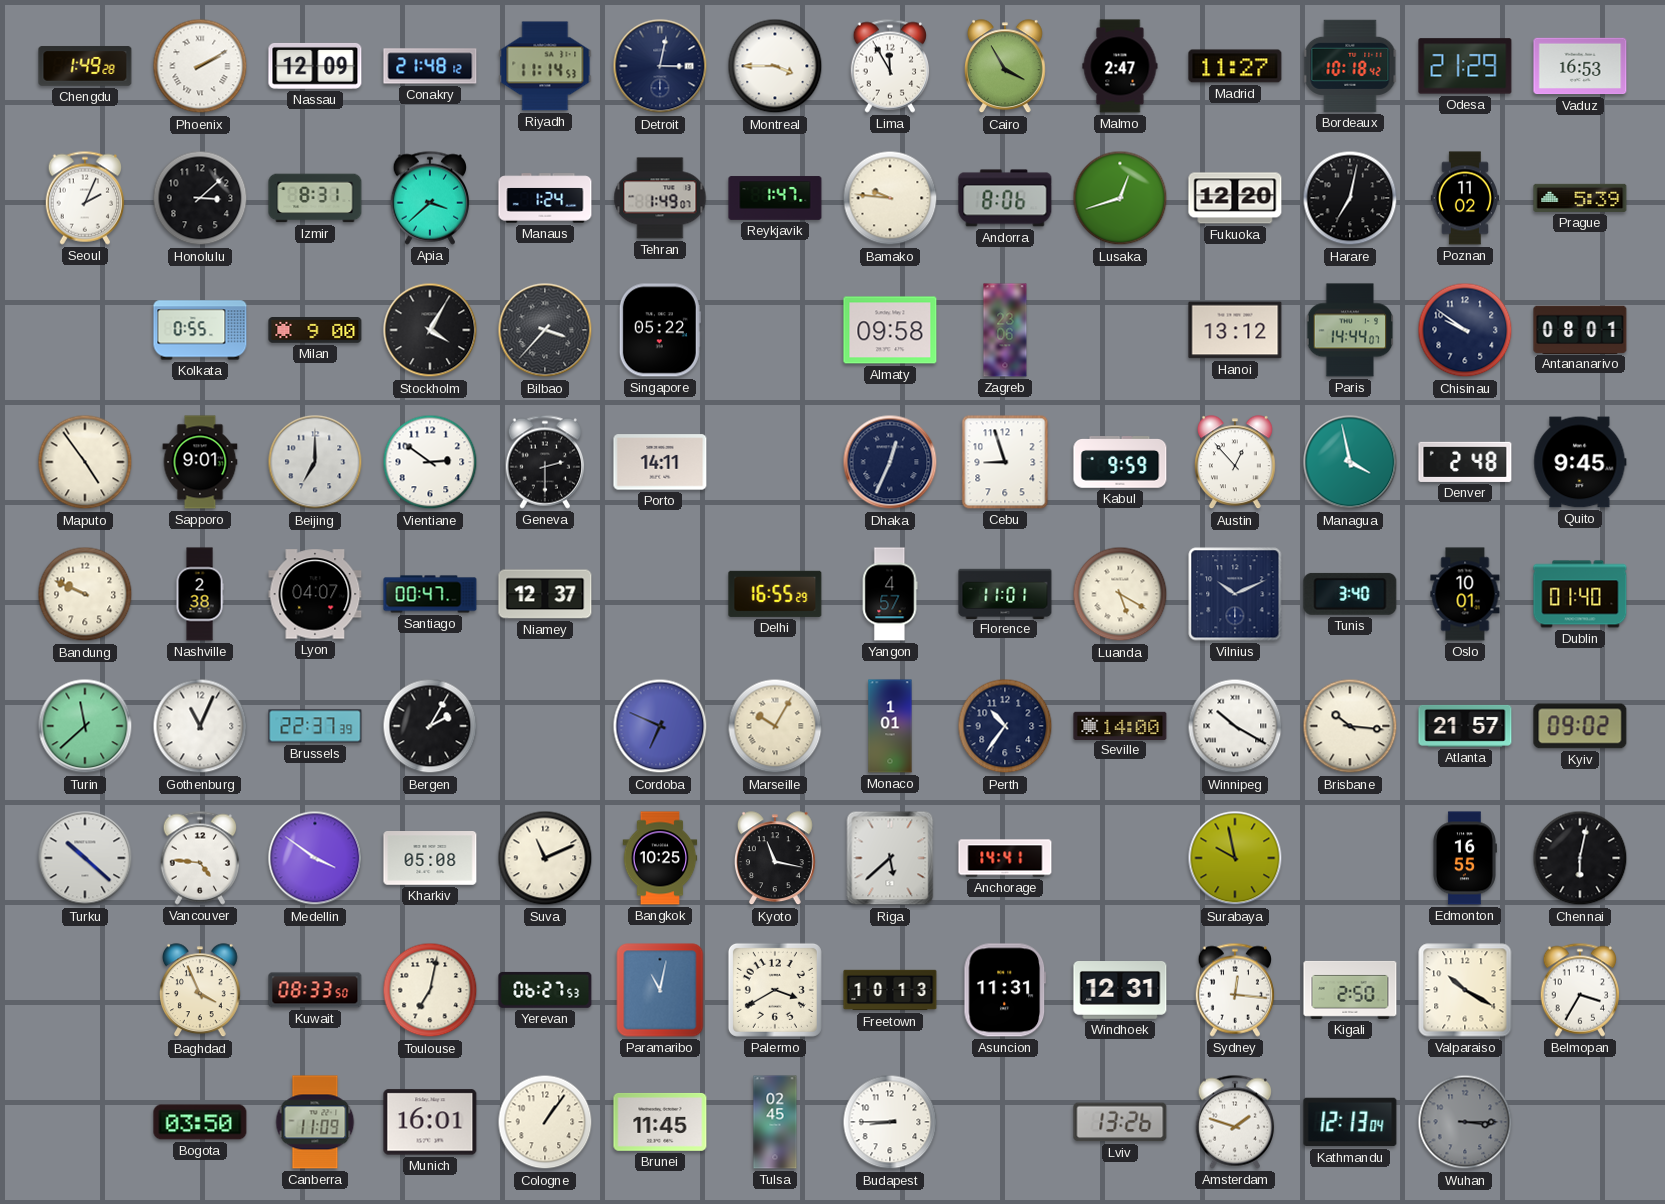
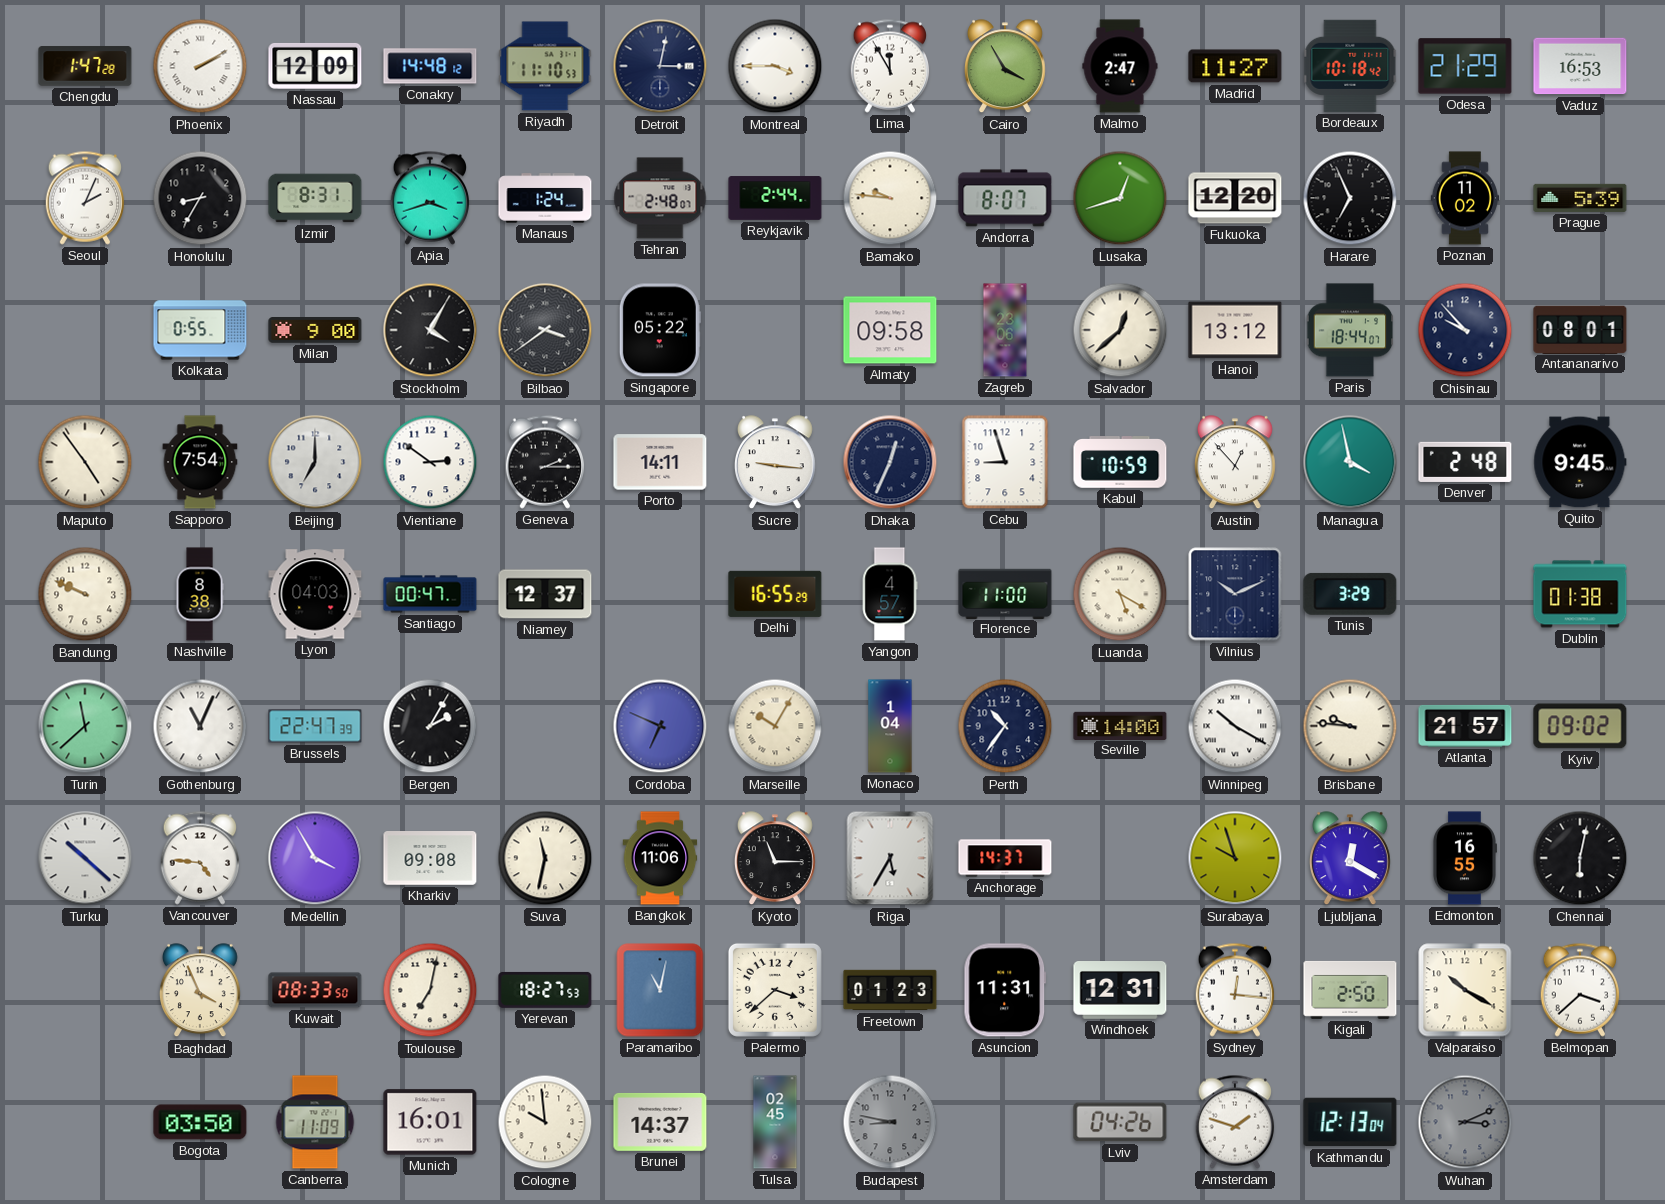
Chengdu: 1:49 -> 1:47 (85, 66)
Conakry: 21:48 -> 14:48 (430, 66)
Riyadh: 11:14 -> 11:10 (545, 66)
Honolulu: 3:08 -> 8:35 (200, 198)
Apia: 3:38 -> 3:42 (430, 198)
Tehran: 1:49 -> 2:48 (660, 198)
Reykjavik: 1:47 -> 2:44 (775, 198)
Andorra: 8:06 -> 8:07 (1005, 198)
Harare: 7:02 -> 6:56 (1350, 198)
Bilbao: 3:37 -> 3:39 (545, 330)
Salvador: none -> 12:38 (1120, 330)
Paris: 14:44 -> 18:44 (1350, 330)
Chisinau: 9:51 -> 9:53 (1465, 330)
Sapporo: 9:01 -> 7:54 (200, 462)
Geneva: 2:30 -> 2:15 (545, 462)
Sucre: none -> 9:16 (775, 463)
Kabul: 9:59 -> 10:59 (1120, 462)
Nashville: 2:38 -> 8:38 (200, 594)
Lyon: 04:07 -> 04:03 (315, 594)
Florence: 11:01 -> 11:00 (1005, 593)
Tunis: 3:40 -> 3:29 (1350, 594)
Oslo: 10:01 -> none (1465, 594)
Dublin: 01:40 -> 01:38 (1580, 594)
Brussels: 22:37 -> 22:47 (315, 726)
Monaco: 1:01 -> 1:04 (890, 726)
Brisbane: 10:16 -> 9:46 (1350, 726)
Medellin: 3:51 -> 3:55 (315, 858)
Kharkiv: 05:08 -> 09:08 (430, 859)
Suva: 11:11 -> 11:32 (545, 858)
Bangkok: 10:25 -> 11:06 (660, 858)
Kyoto: 11:17 -> 11:15 (775, 859)
Riga: 5:38 -> 5:35 (890, 858)
Anchorage: 14:41 -> 14:37 (1005, 858)
Surabaya: 9:58 -> 9:57 (1235, 858)
Ljubljana: none -> 12:20 (1350, 859)
Yerevan: 06:27 -> 18:27 (545, 990)
Palermo: 3:40 -> 3:38 (775, 990)
Freetown: 10:13 -> 01:23 (890, 990)
Belmopan: 3:35 -> 3:38 (1580, 990)
Cologne: 1:06 -> 9:59 (545, 1122)
Brunei: 11:45 -> 14:37 (660, 1122)
Budapest: 8:45 -> 8:47 (890, 1122)
Budapest dial: white -> grey (890, 1122)
Lviv: 13:26 -> 04:26 (1120, 1122)
Wuhan: 3:15 -> 3:11 (1465, 1122)
